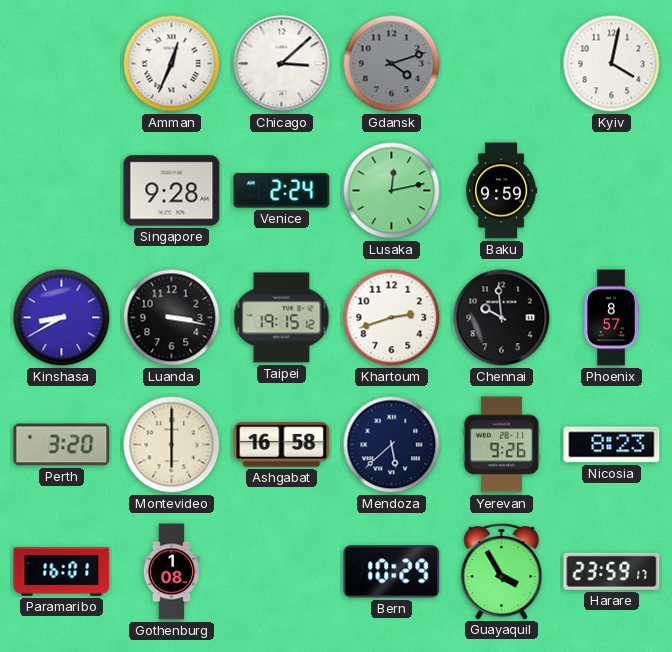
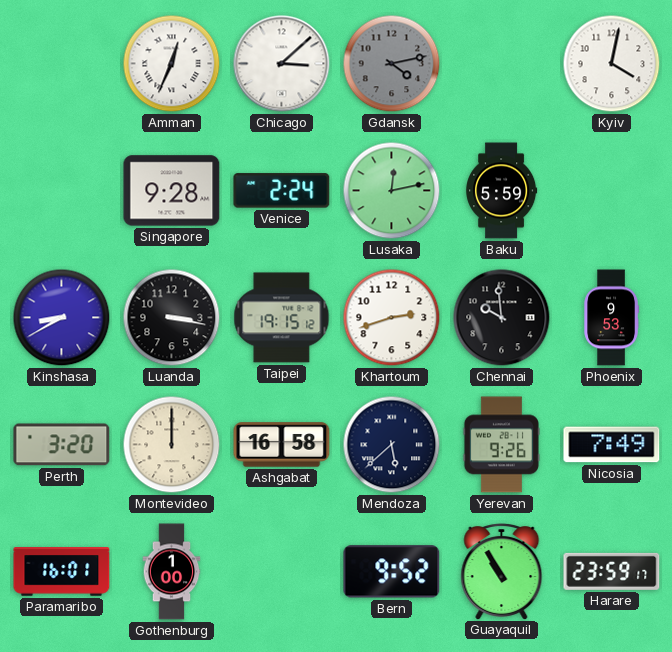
Gdansk: 4:12 -> 4:13 (392, 64)
Baku: 9:59 -> 5:59 (502, 191)
Phoenix: 8:57 -> 9:53 (611, 318)
Montevideo: 6:00 -> 12:00 (172, 445)
Nicosia: 8:23 -> 7:49 (612, 445)
Gothenburg: 1:08 -> 1:00 (172, 572)
Bern: 10:29 -> 9:52 (392, 572)
Guayaquil: 3:55 -> 10:55 (502, 572)
